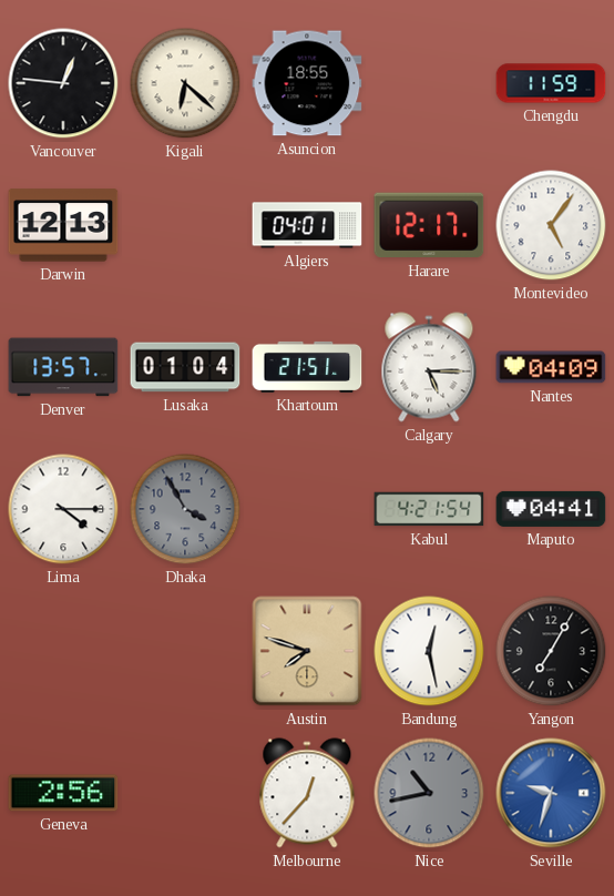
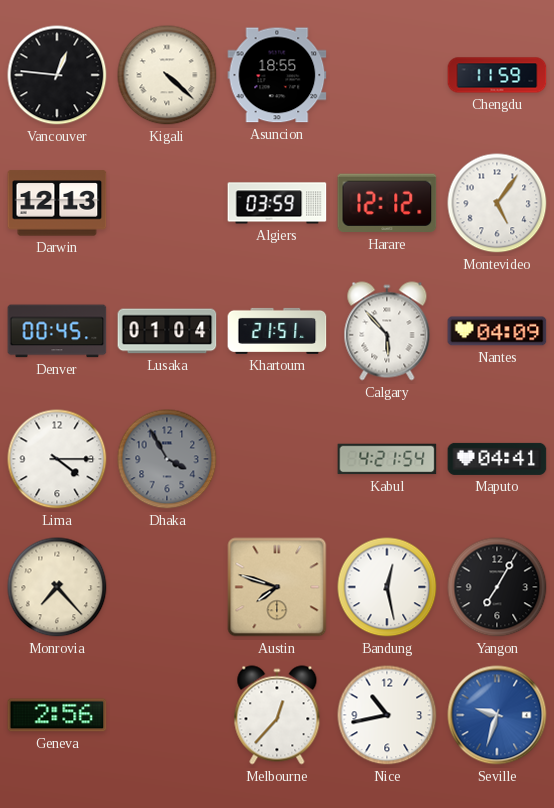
Kigali: 6:22 -> 4:22 (167, 75)
Algiers: 04:01 -> 03:59 (277, 203)
Harare: 12:17 -> 12:12 (387, 203)
Denver: 13:57 -> 00:45 (57, 331)
Calgary: 5:15 -> 5:53 (387, 331)
Monrovia: none -> 7:23 (57, 587)
Nice dial: grey -> white (387, 715)
